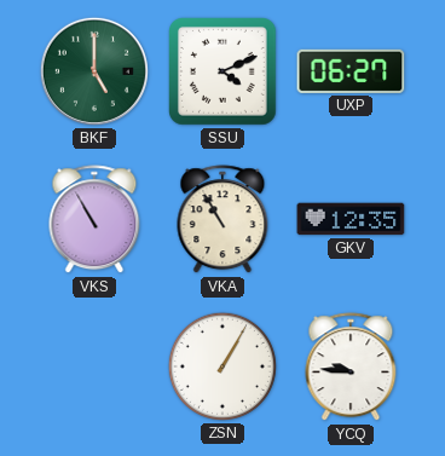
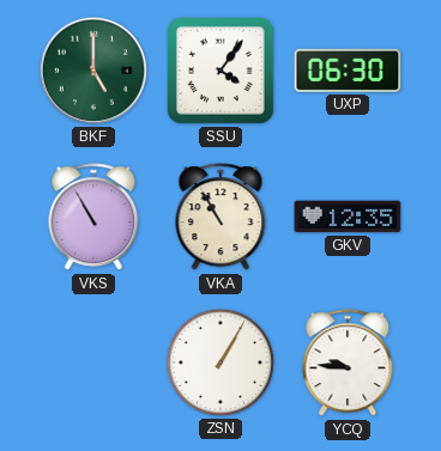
SSU: 4:11 -> 4:06 (222, 72)
UXP: 06:27 -> 06:30 (348, 71)
